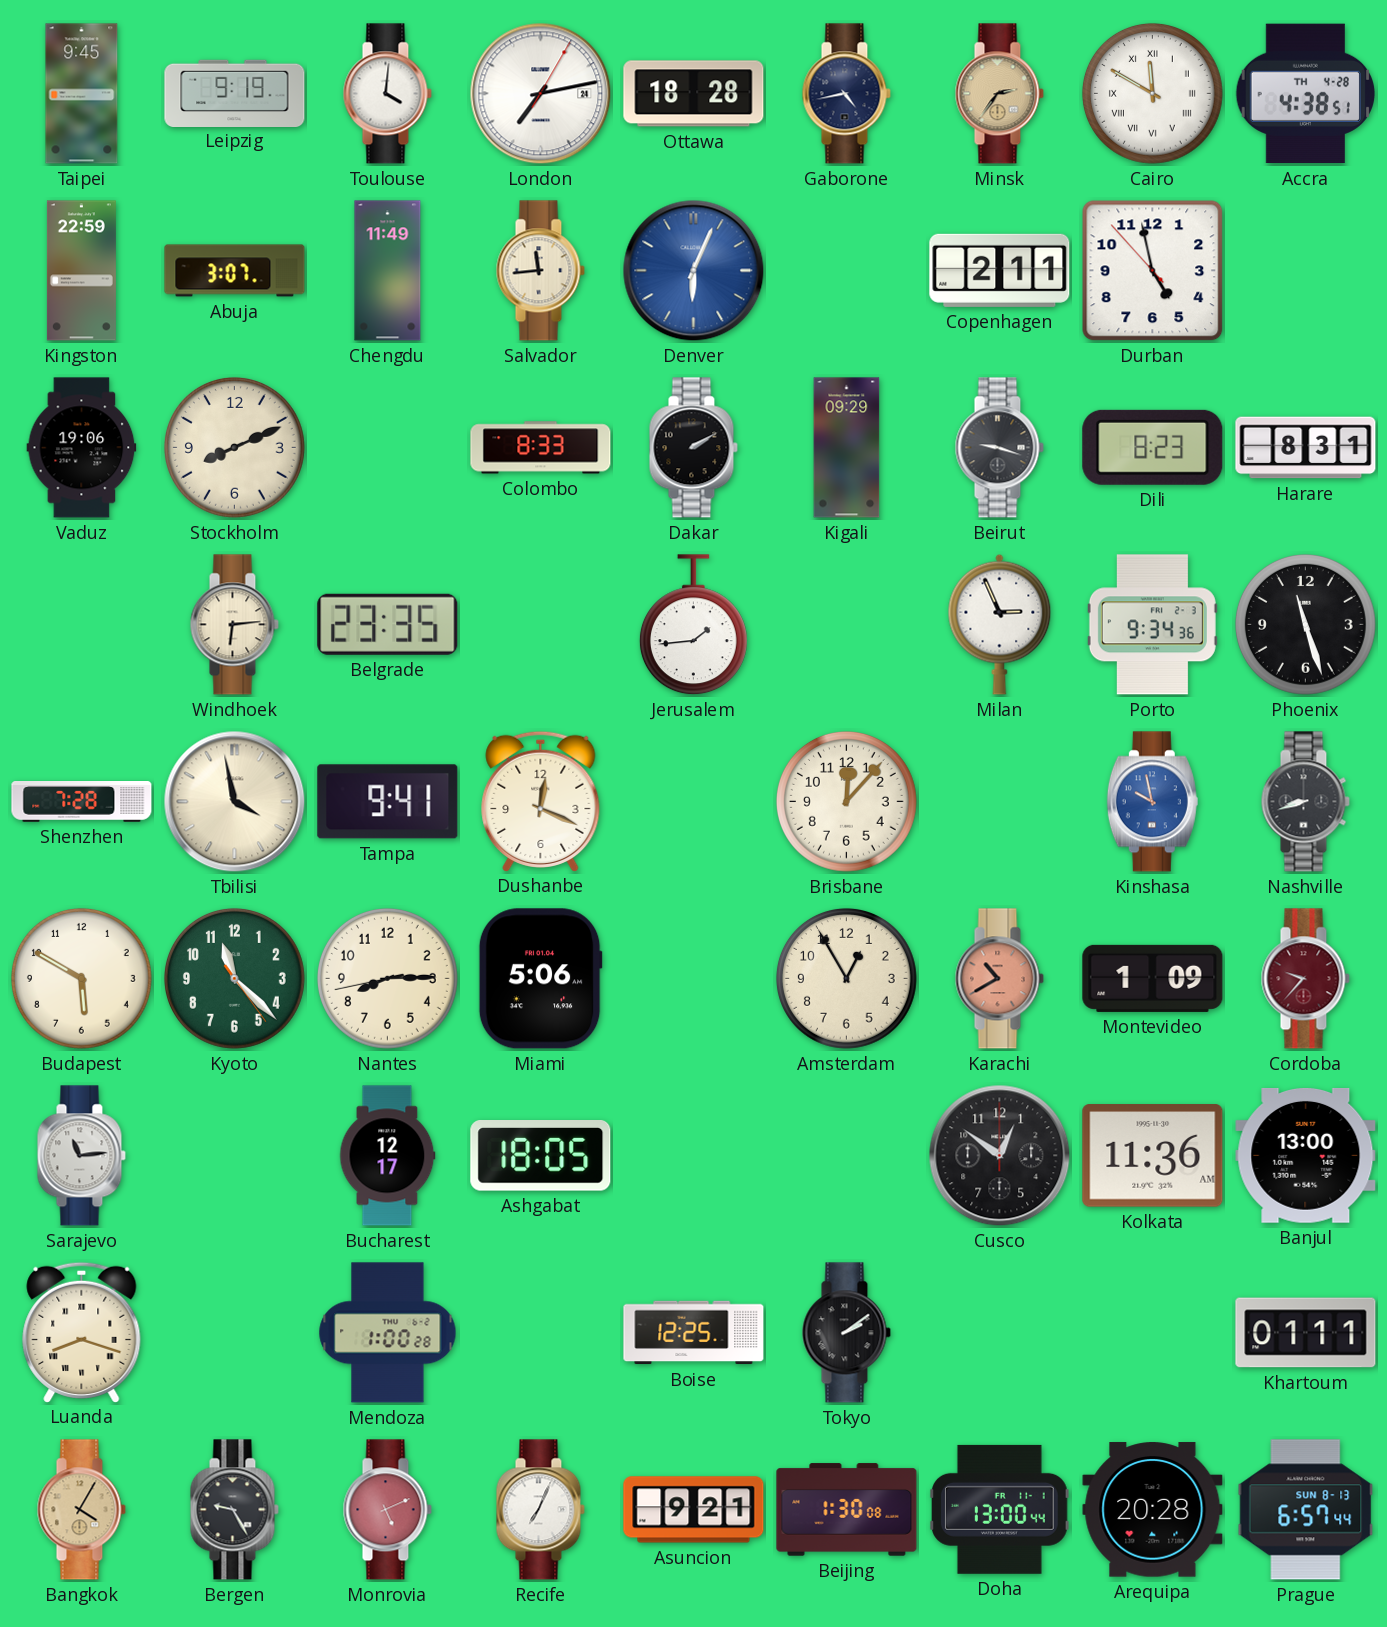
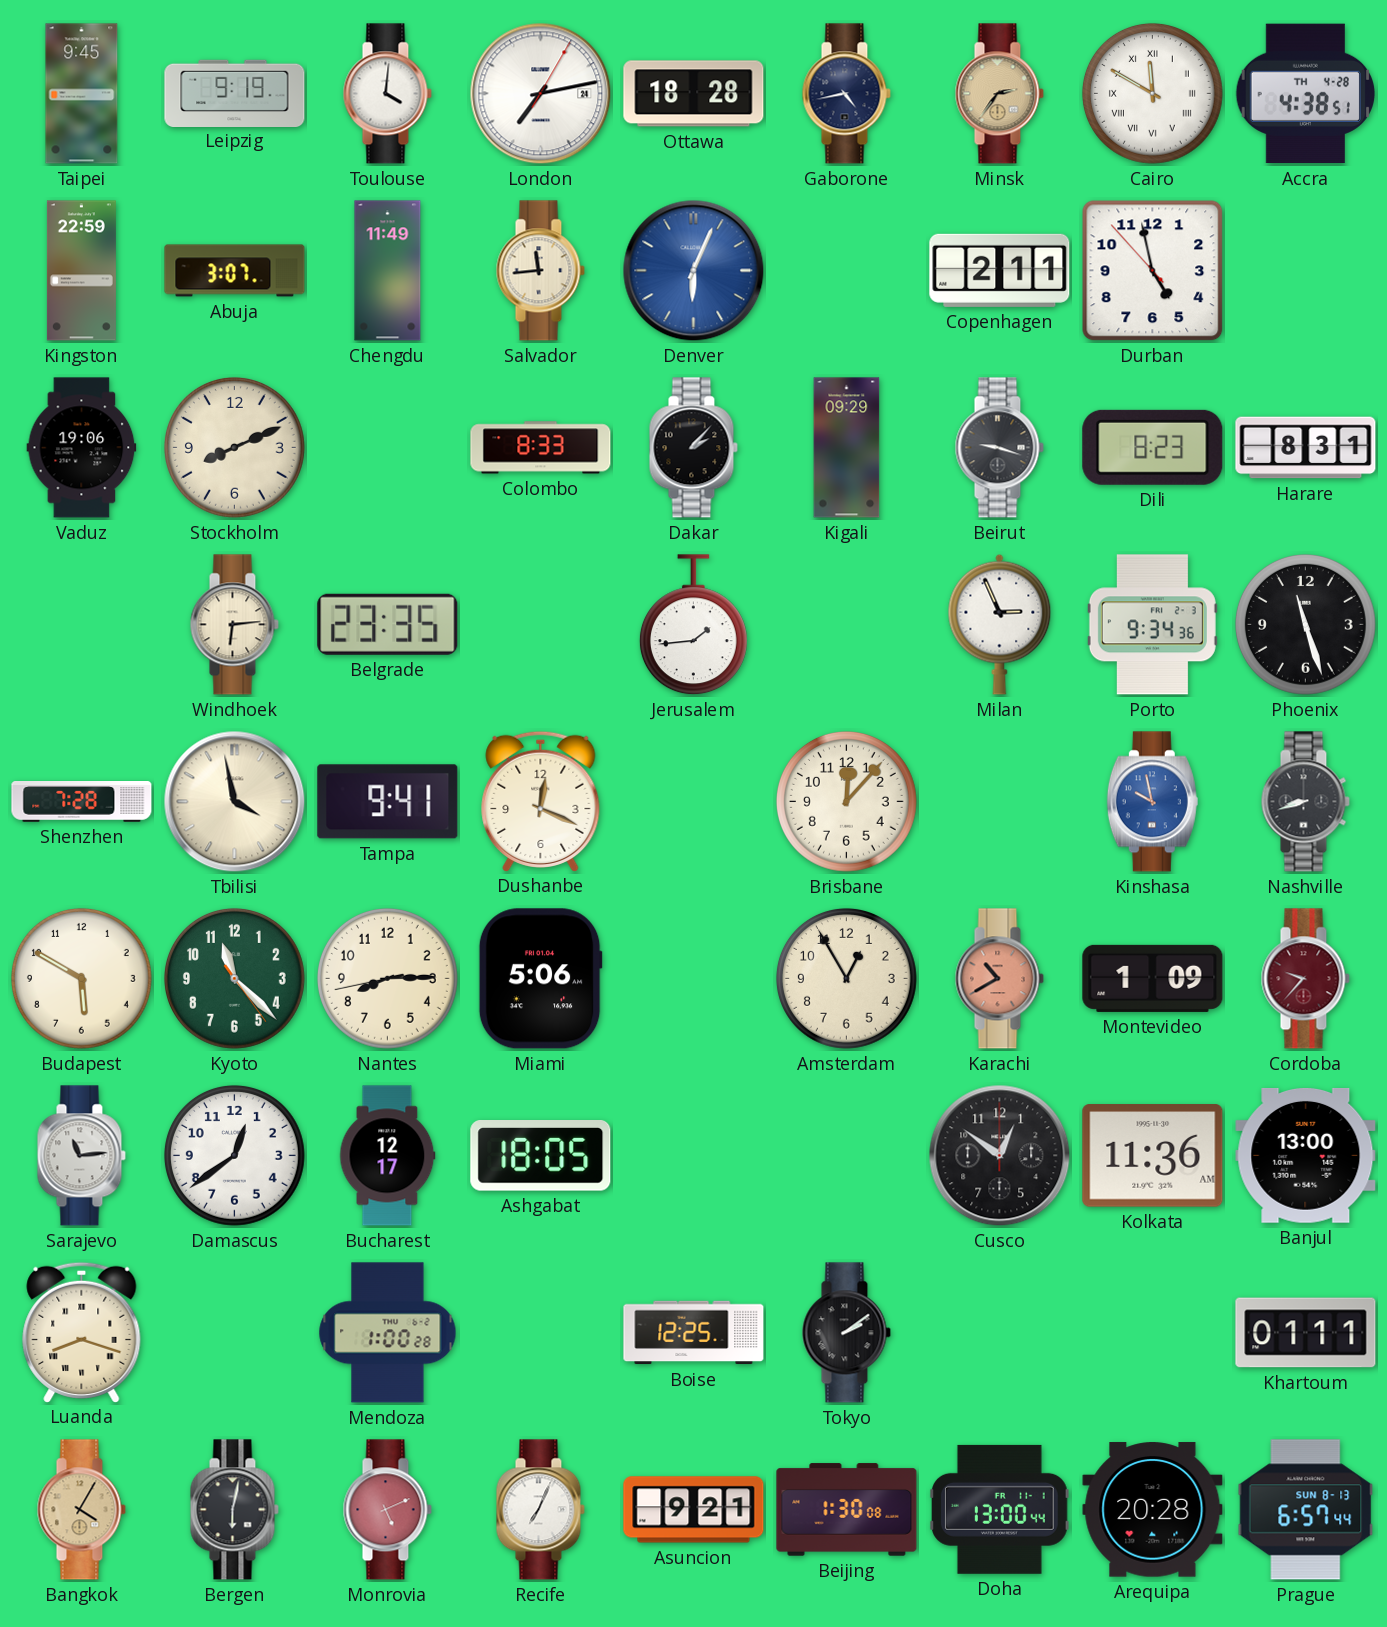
Dakar: 2:10 -> 2:07 (693, 448)
Damascus: none -> 12:39 (234, 1155)
Bergen: 9:25 -> 6:02 (234, 1510)
